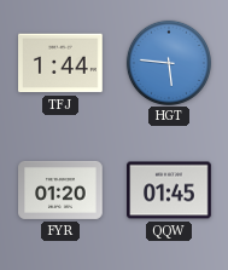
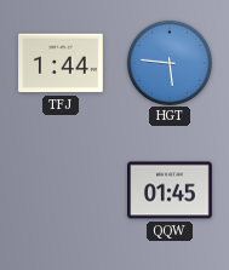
FYR: 01:20 -> none (60, 190)
